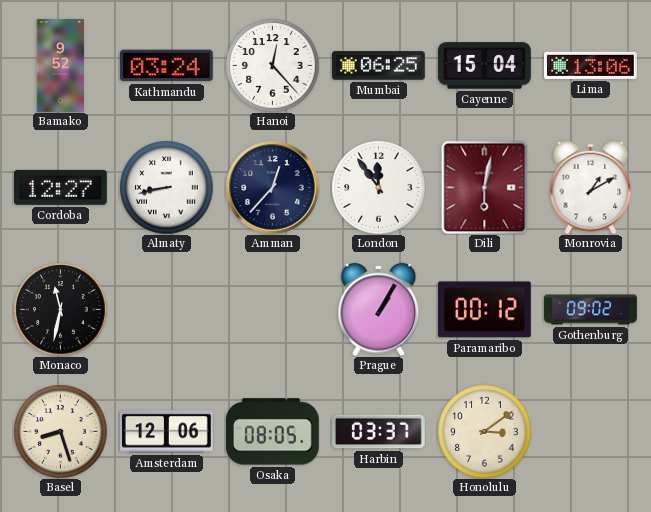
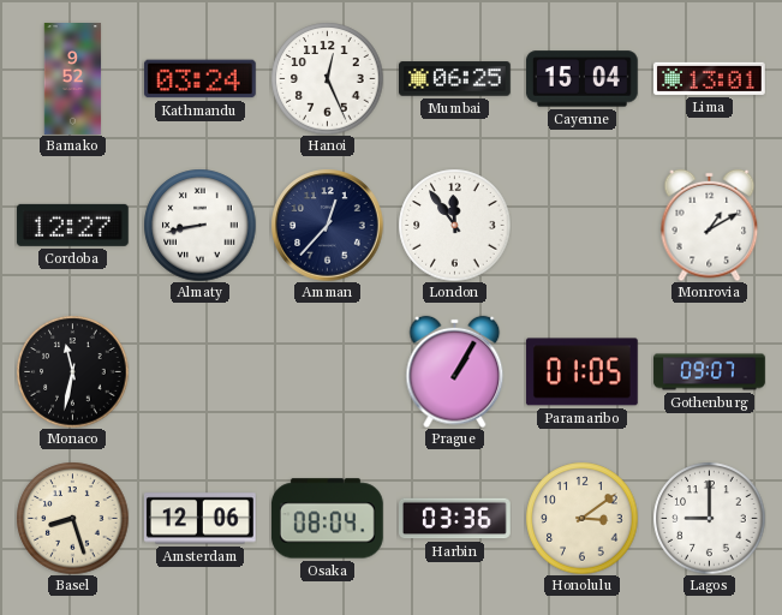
Hanoi: 12:23 -> 12:26 (327, 78)
Lima: 13:06 -> 13:01 (710, 78)
Dili: 6:02 -> none (485, 187)
Paramaribo: 00:12 -> 01:05 (581, 372)
Gothenburg: 09:02 -> 09:07 (710, 372)
Osaka: 08:05 -> 08:04 (327, 519)
Harbin: 03:37 -> 03:36 (455, 519)
Lagos: none -> 9:00 (709, 518)
